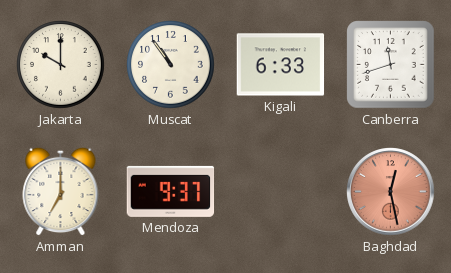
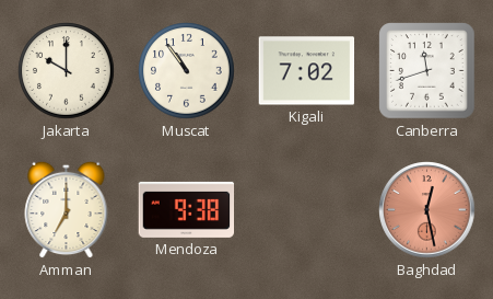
Kigali: 6:33 -> 7:02 (307, 71)
Mendoza: 9:37 -> 9:38 (187, 209)
